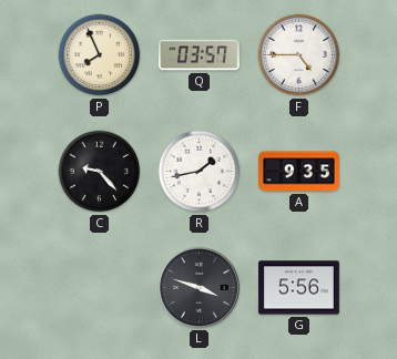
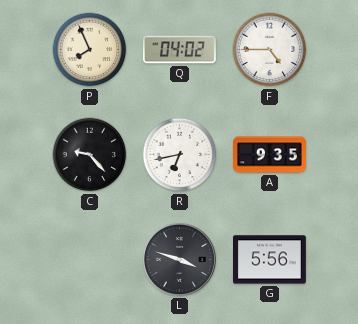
Q: 03:57 -> 04:02 (179, 50)
R: 1:43 -> 6:43 (180, 155)
